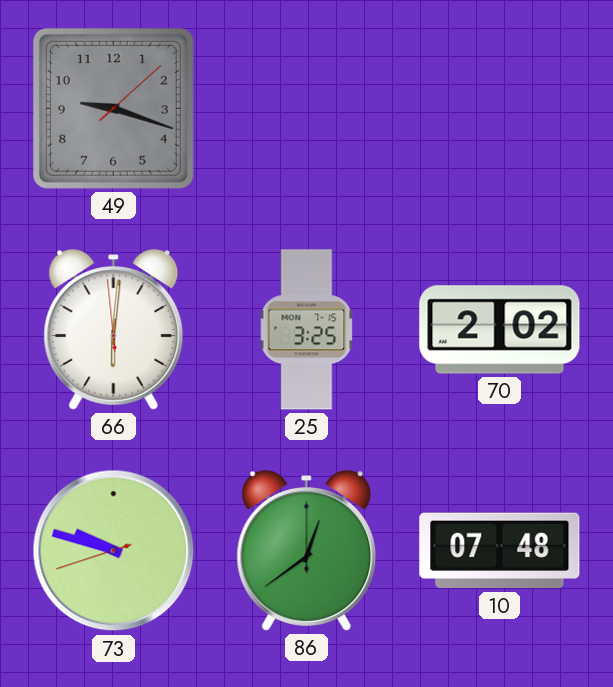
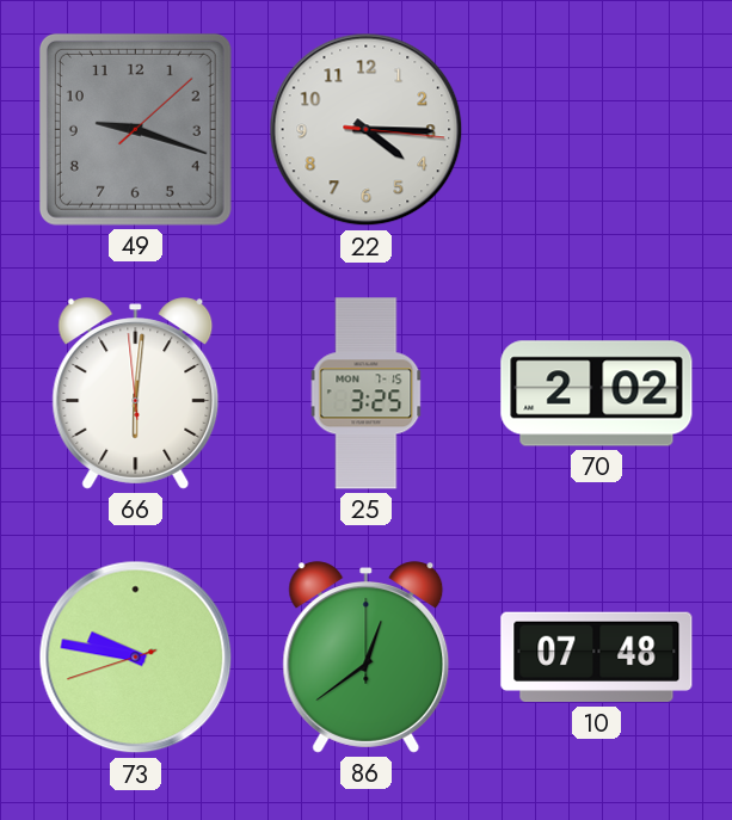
22: none -> 4:15 (367, 130)
73: 9:47 -> 9:46 (136, 658)
